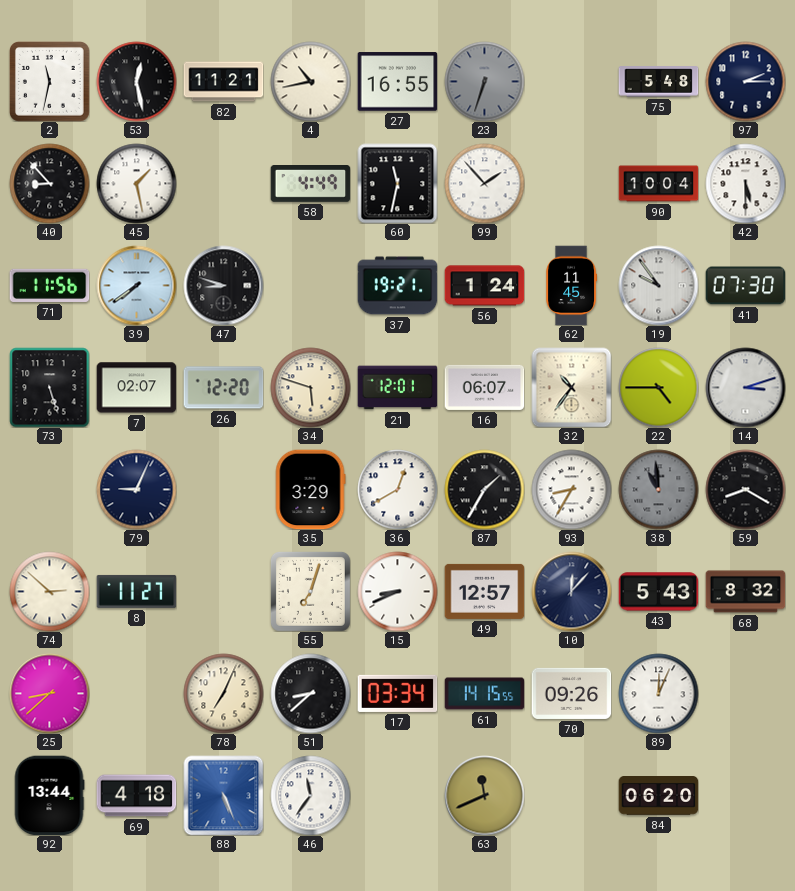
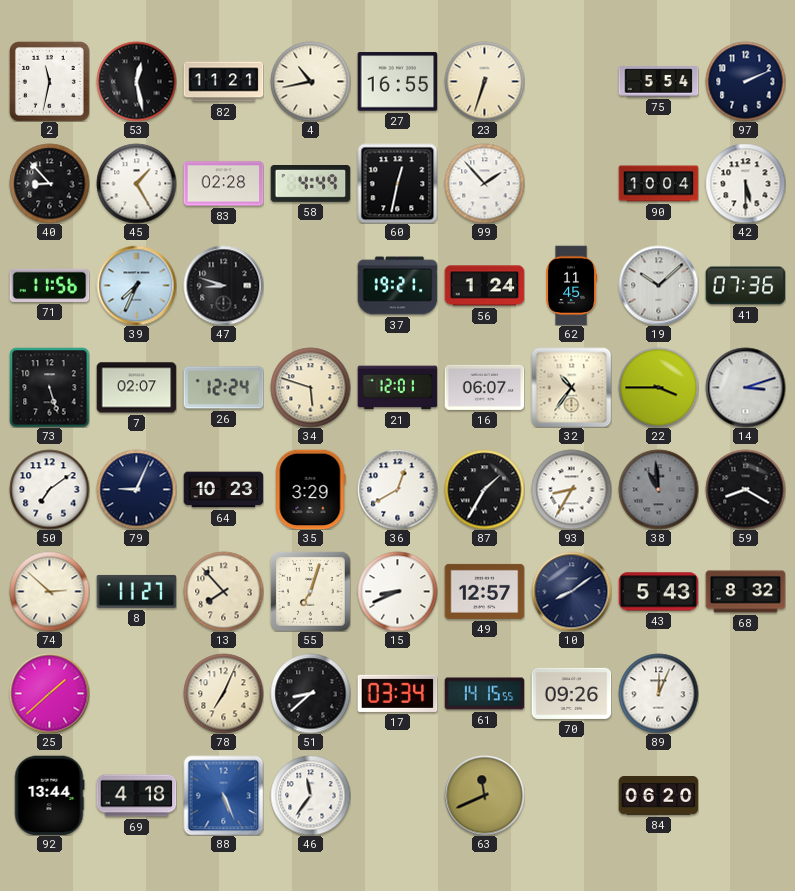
23 dial: grey -> cream (484, 81)
75: 5:48 -> 5:54 (658, 82)
97: 2:15 -> 2:11 (745, 81)
45: 1:28 -> 1:25 (136, 183)
83: none -> 02:28 (223, 184)
60: 11:32 -> 12:32 (397, 183)
39: 7:39 -> 7:34 (136, 285)
19: 9:54 -> 10:08 (658, 285)
41: 07:30 -> 07:36 (745, 286)
26: 12:20 -> 12:24 (223, 388)
22: 4:45 -> 3:45 (658, 387)
50: none -> 7:09 (49, 489)
64: none -> 10:23 (223, 490)
13: none -> 7:53 (223, 591)
10: 12:07 -> 8:09 (571, 591)
25: 8:38 -> 1:38 (49, 693)
